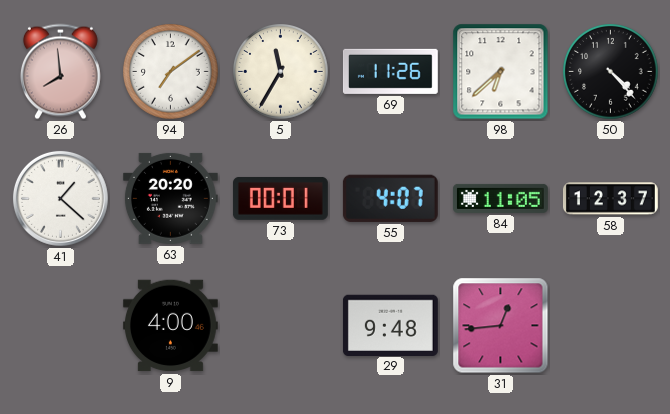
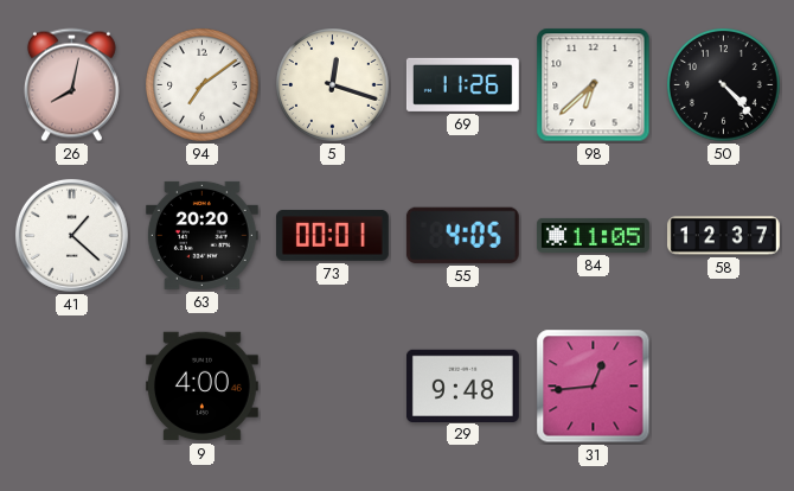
26: 7:59 -> 8:02 (71, 85)
5: 11:35 -> 12:18 (333, 85)
55: 4:07 -> 4:05 (462, 235)
